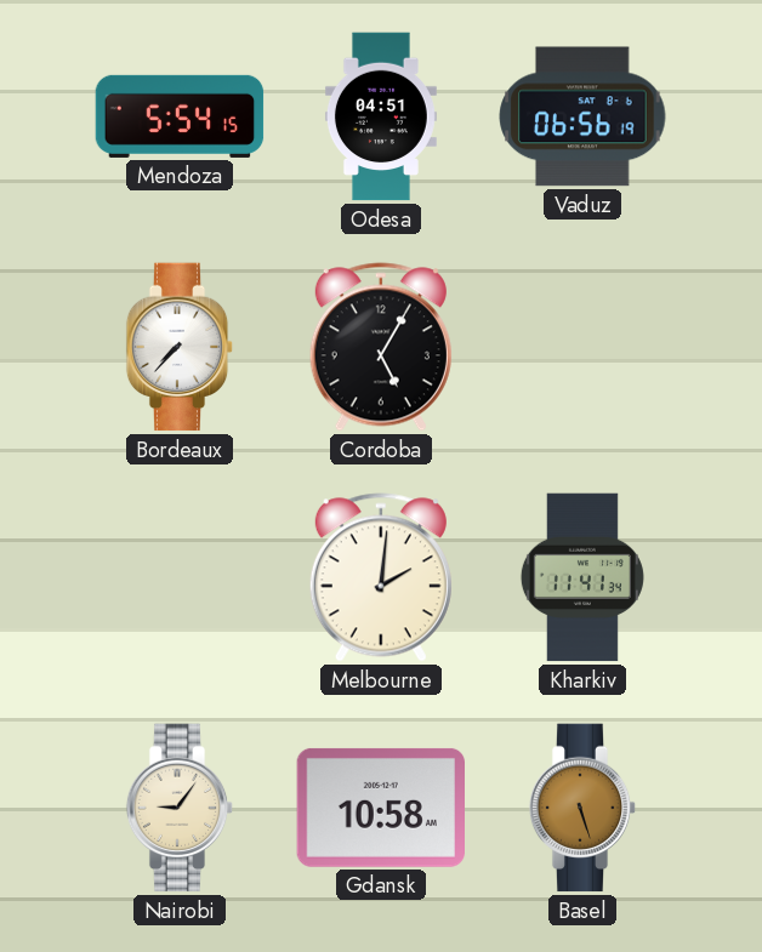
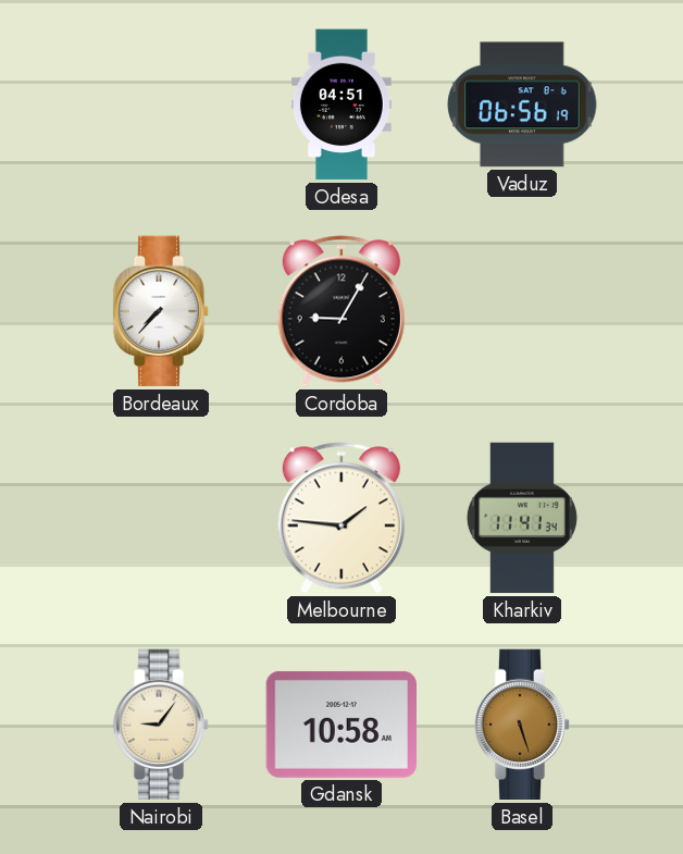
Mendoza: 5:54 -> none (180, 116)
Cordoba: 5:05 -> 9:05 (341, 311)
Melbourne: 2:01 -> 1:46 (341, 518)
